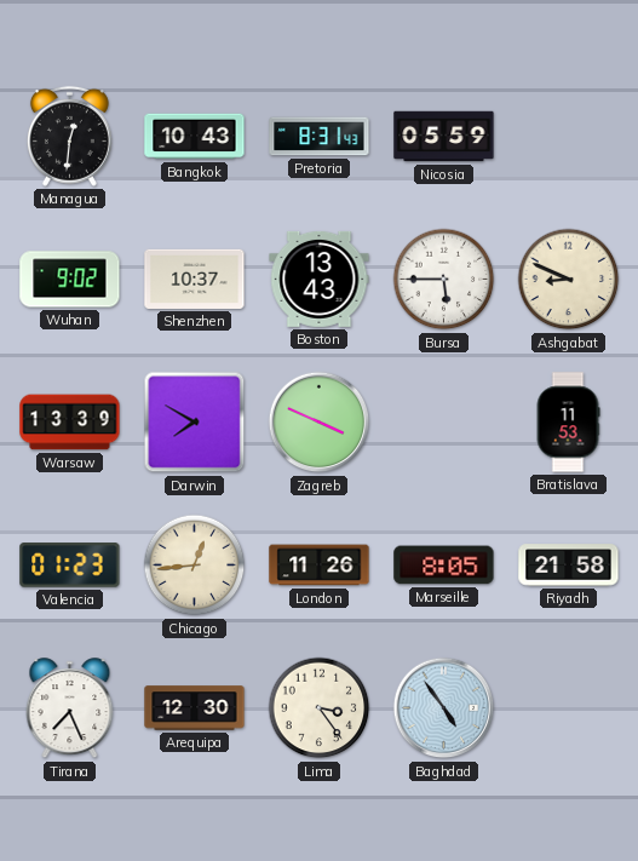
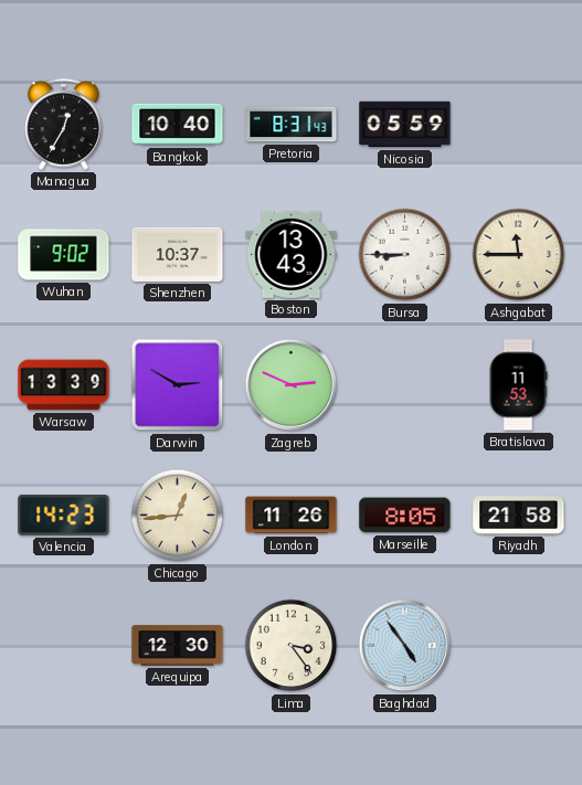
Managua: 12:31 -> 12:35 (63, 124)
Bangkok: 10:43 -> 10:40 (178, 125)
Bursa: 5:45 -> 8:45 (405, 255)
Ashgabat: 8:49 -> 11:45 (519, 255)
Darwin: 7:50 -> 2:50 (178, 385)
Zagreb: 3:49 -> 2:49 (292, 385)
Valencia: 01:23 -> 14:23 (64, 516)
Tirana: 7:26 -> none (70, 708)
